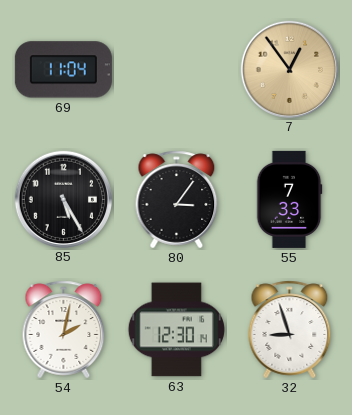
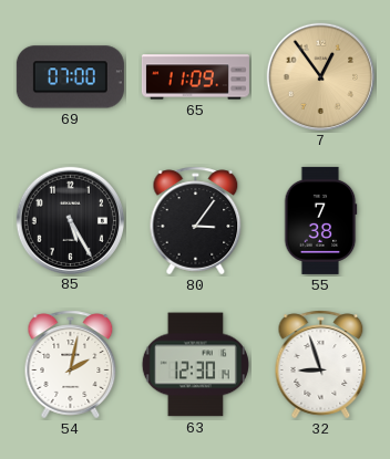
69: 11:04 -> 07:00 (70, 77)
65: none -> 11:09 (195, 77)
55: 7:33 -> 7:38 (320, 220)
